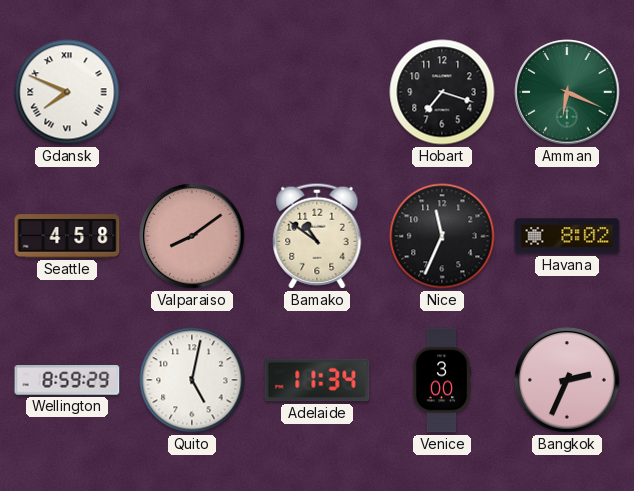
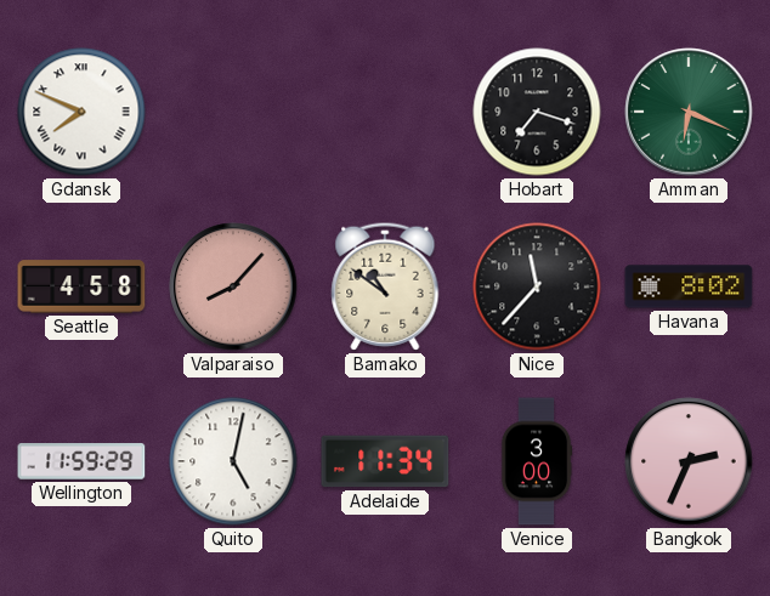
Valparaiso: 8:09 -> 8:07 (233, 286)
Nice: 11:34 -> 11:37 (537, 286)
Wellington: 8:59 -> 11:59 (81, 462)
